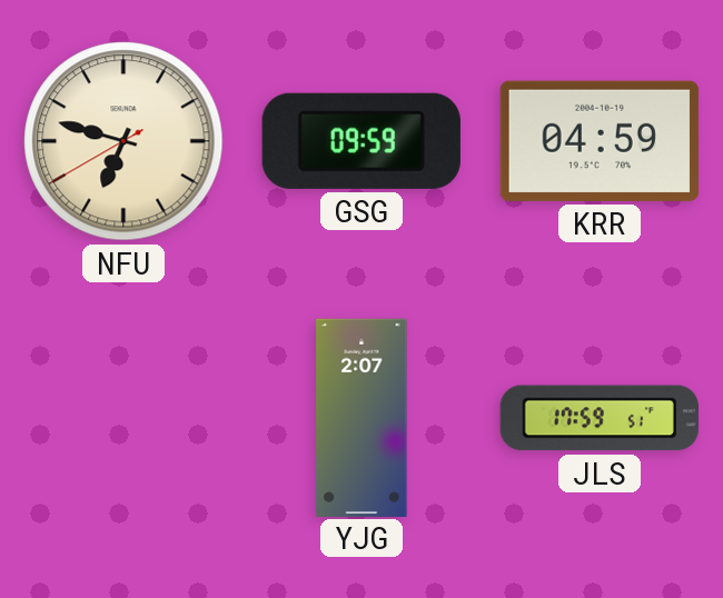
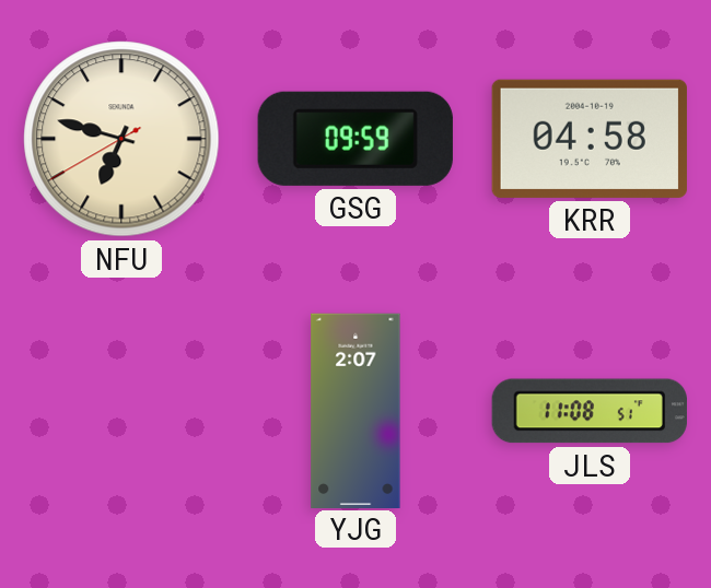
KRR: 04:59 -> 04:58 (590, 139)
JLS: 17:59 -> 11:08 (590, 411)
